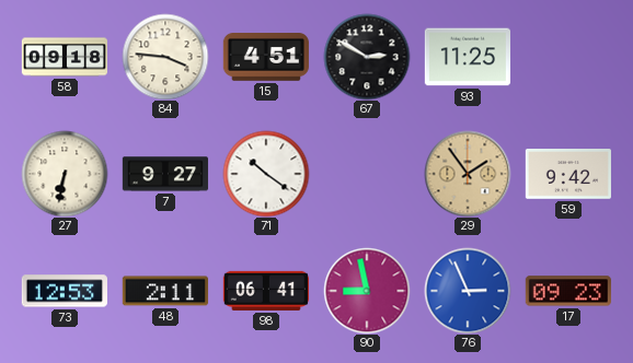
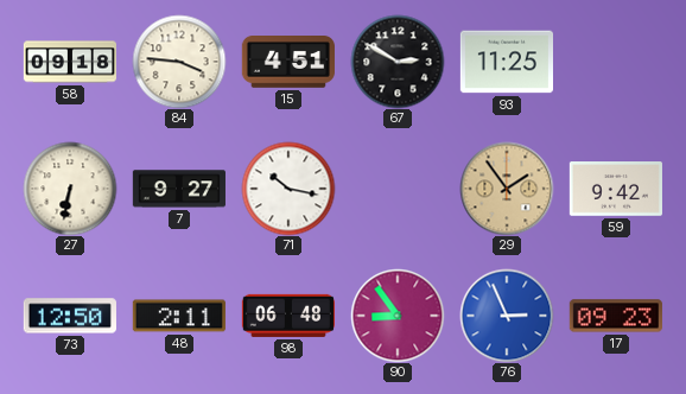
71: 10:21 -> 10:17 (288, 189)
73: 12:53 -> 12:50 (70, 316)
98: 06:41 -> 06:48 (288, 316)
90: 8:58 -> 8:54 (398, 316)
